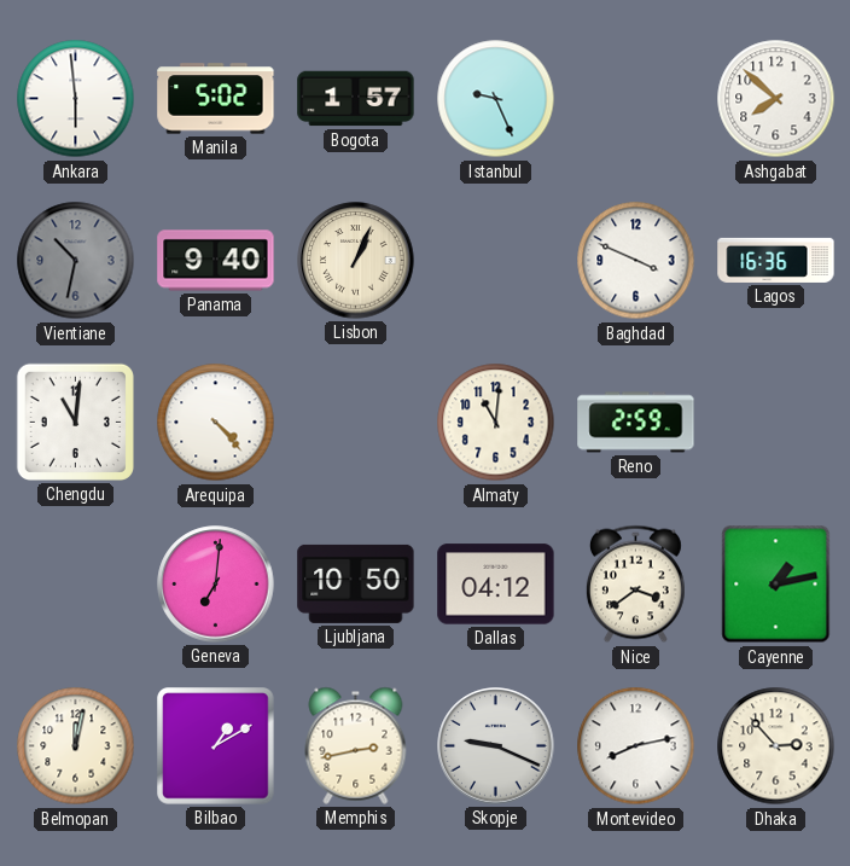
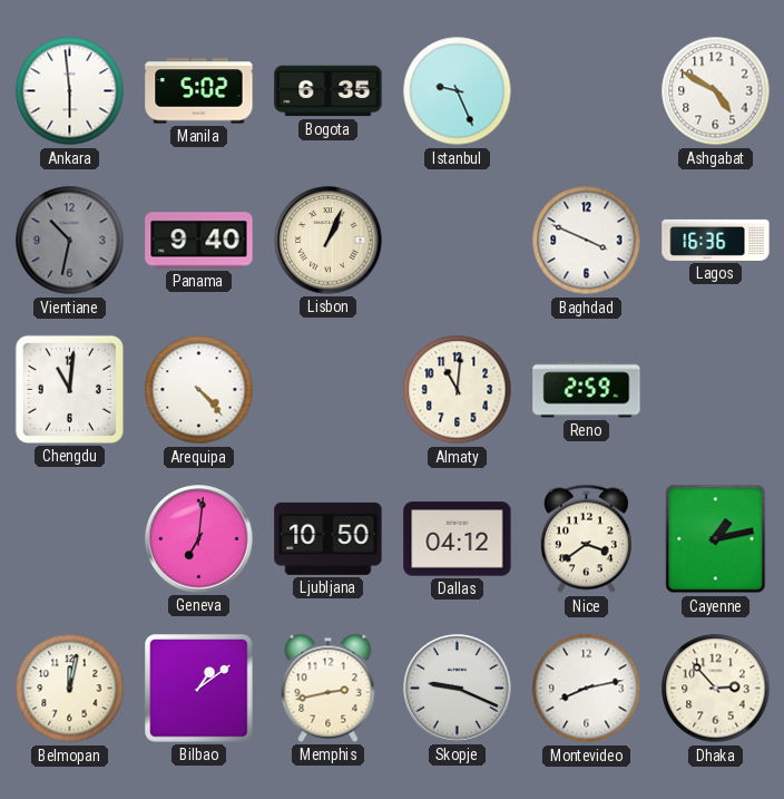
Bogota: 1:57 -> 6:35 (329, 91)
Ashgabat: 7:52 -> 4:50 (716, 91)
Bilbao: 1:10 -> 1:09 (199, 689)
